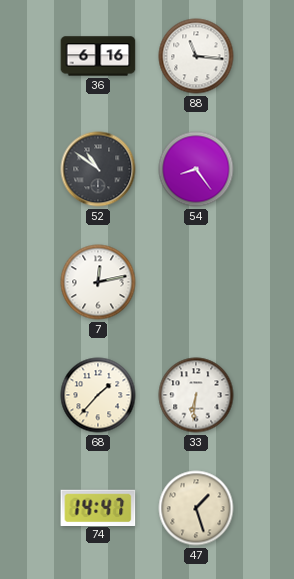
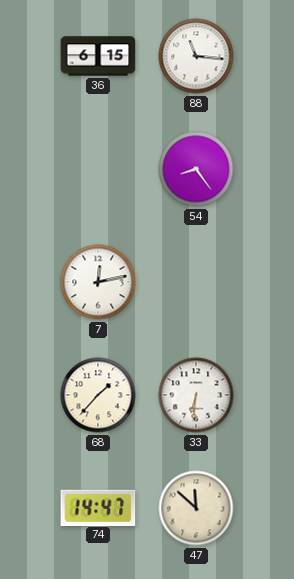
36: 6:16 -> 6:15 (98, 56)
52: 10:51 -> none (98, 169)
47: 1:27 -> 11:52 (196, 508)
